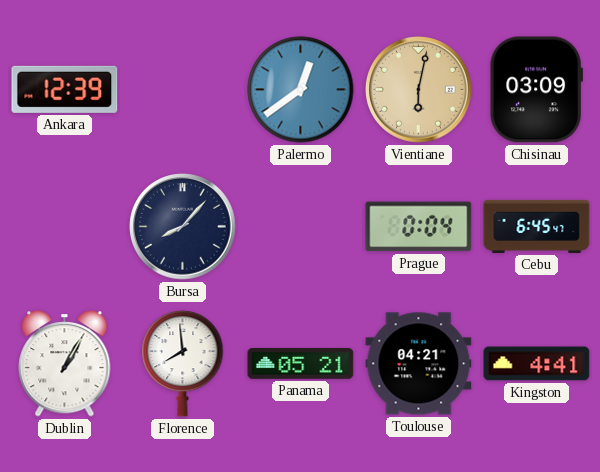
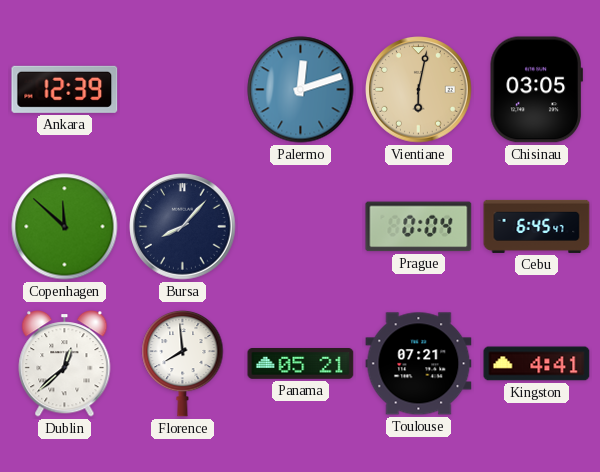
Palermo: 12:39 -> 12:12 (301, 90)
Chisinau: 03:09 -> 03:05 (536, 90)
Copenhagen: none -> 11:52 (65, 227)
Dublin: 1:05 -> 12:38 (65, 364)
Toulouse: 04:21 -> 07:21 (419, 364)
